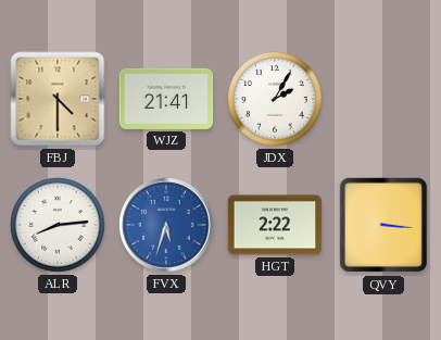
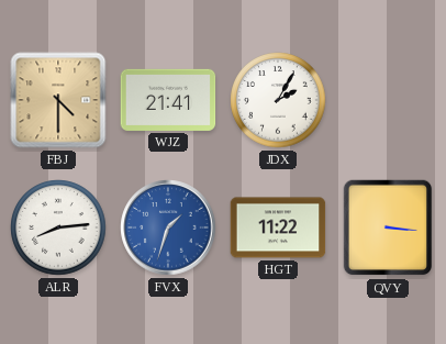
FVX: 5:33 -> 1:33 (168, 228)
HGT: 2:22 -> 11:22 (278, 228)
